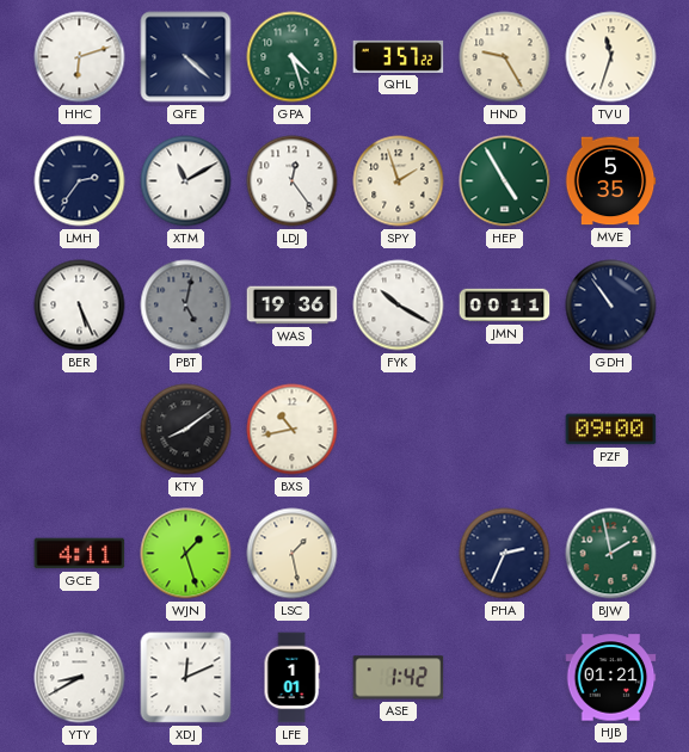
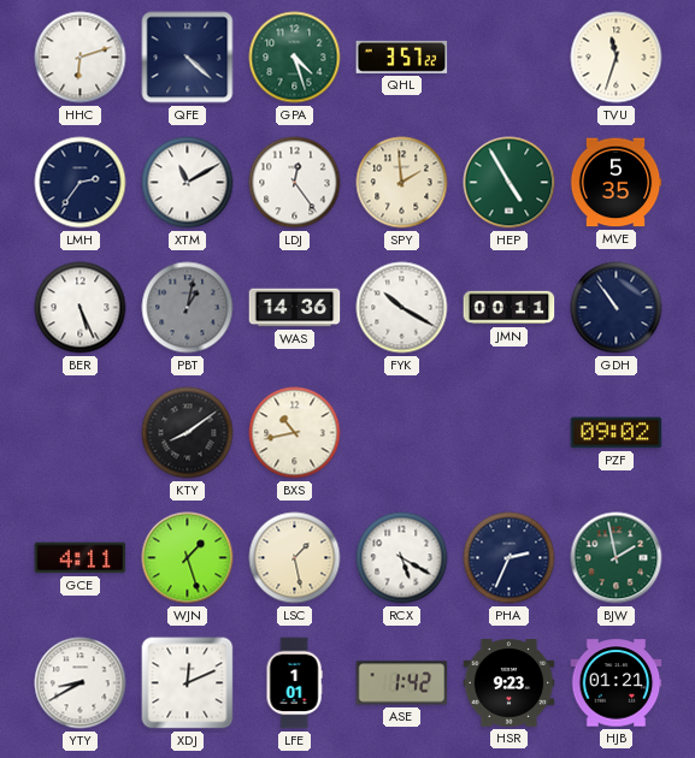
HND: 9:25 -> none (505, 57)
SPY: 1:57 -> 1:59 (402, 183)
PBT: 5:02 -> 1:02 (188, 308)
WAS: 19:36 -> 14:36 (295, 308)
PZF: 09:00 -> 09:02 (617, 433)
RCX: none -> 5:20 (402, 558)
HSR: none -> 9:23 (510, 683)
